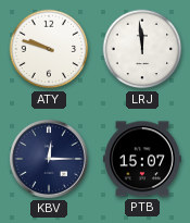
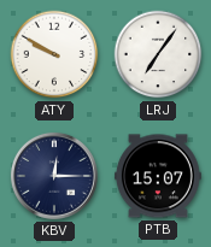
ATY: 9:48 -> 9:50 (54, 54)
LRJ: 11:59 -> 7:06 (158, 54)
